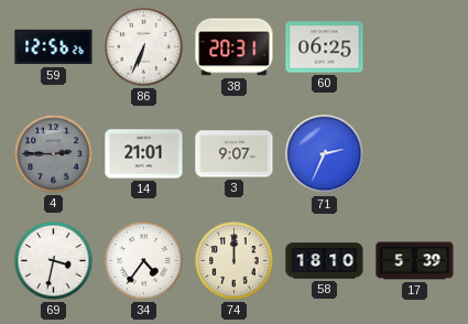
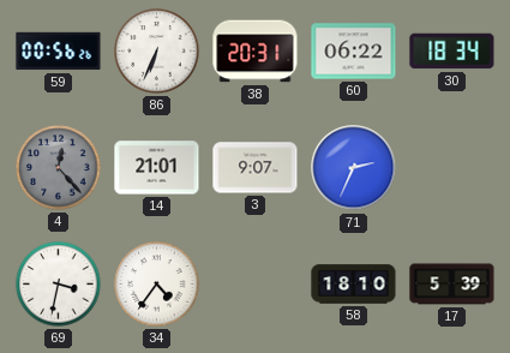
59: 12:56 -> 00:56 (59, 52)
60: 06:25 -> 06:22 (354, 52)
30: none -> 18:34 (452, 52)
4: 2:45 -> 12:23 (59, 168)
74: 12:00 -> none (235, 261)
